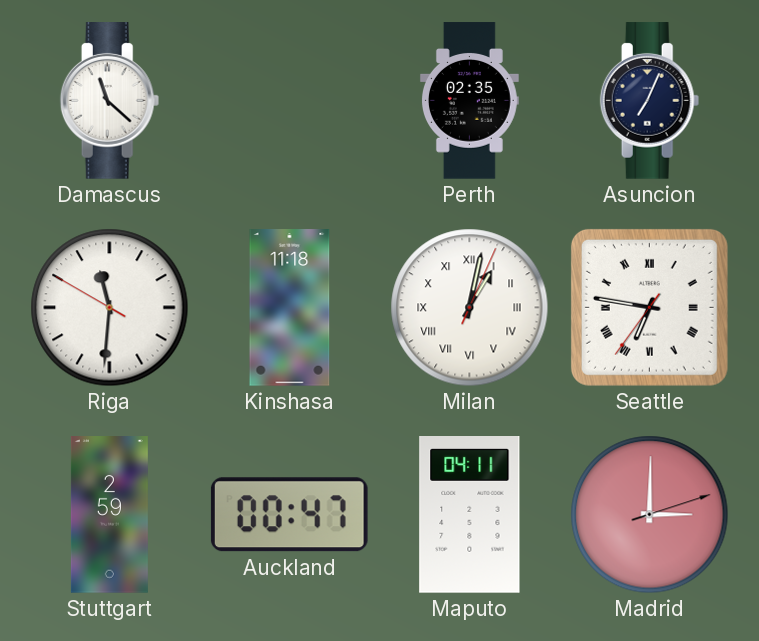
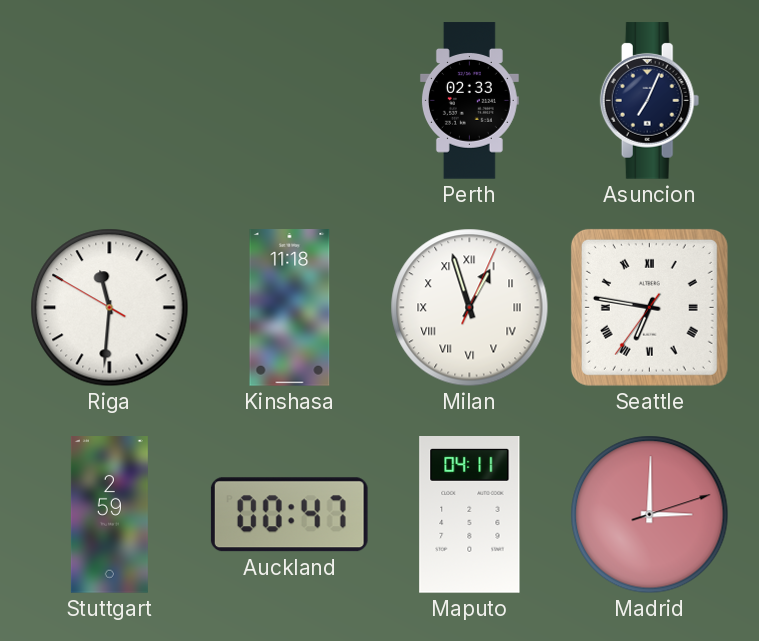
Damascus: 11:22 -> none (110, 101)
Perth: 02:35 -> 02:33 (470, 101)
Milan: 1:02 -> 12:57 (470, 308)
